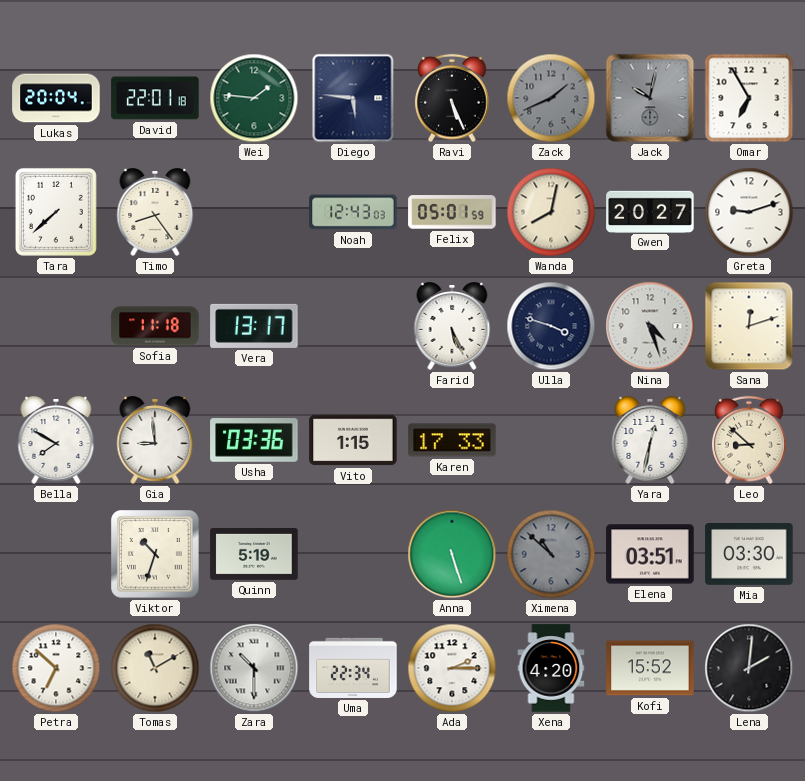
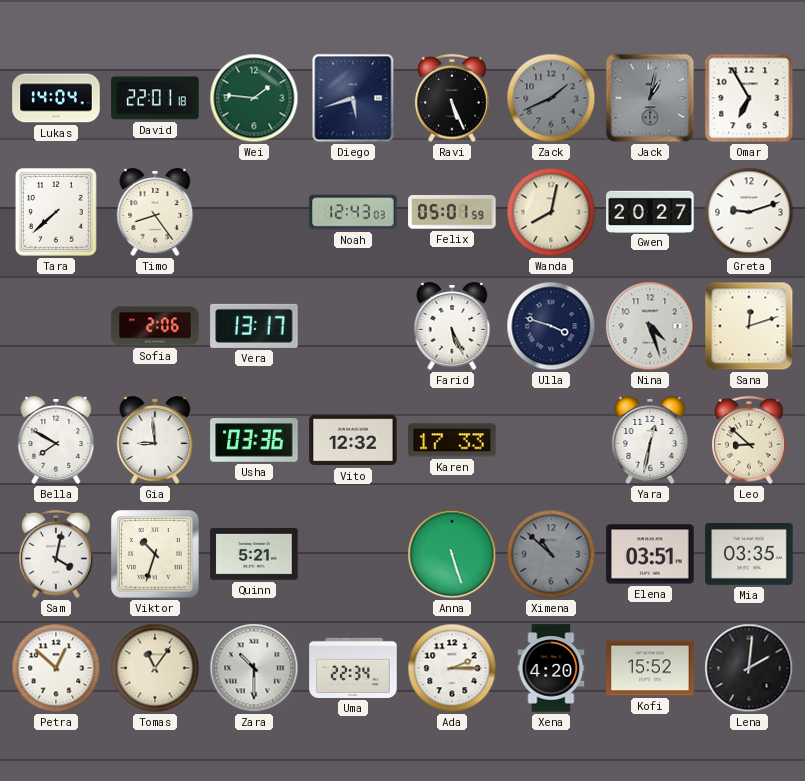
Lukas: 20:04 -> 14:04 (56, 98)
Diego: 5:46 -> 5:42 (353, 98)
Jack: 10:02 -> 1:02 (650, 98)
Sofia: 11:18 -> 2:06 (155, 326)
Vito: 1:15 -> 12:32 (353, 440)
Sam: none -> 4:02 (56, 554)
Quinn: 5:19 -> 5:21 (254, 554)
Mia: 03:30 -> 03:35 (749, 555)
Petra: 6:52 -> 12:52 (56, 668)
Tomas: 11:10 -> 11:06 (155, 668)
